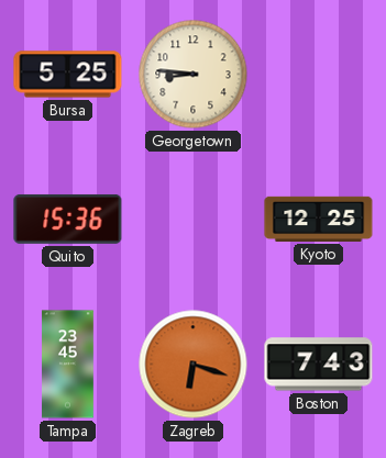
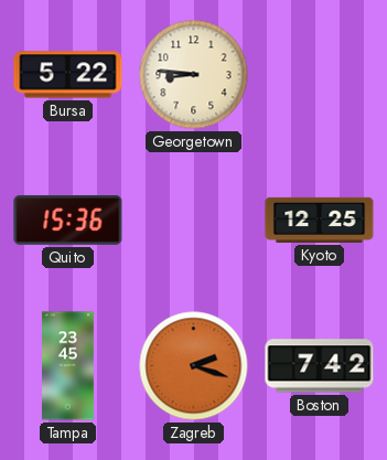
Bursa: 5:25 -> 5:22 (68, 75)
Zagreb: 6:18 -> 2:18 (194, 366)
Boston: 7:43 -> 7:42 (320, 366)
